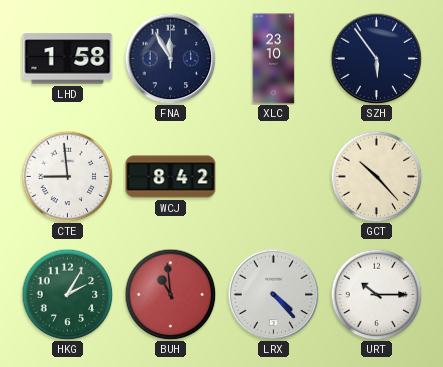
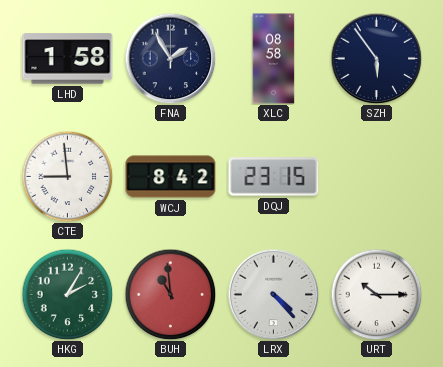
FNA: 11:55 -> 1:55 (170, 58)
XLC: 23:10 -> 08:58 (274, 59)
DQJ: none -> 23:15 (274, 177)
GCT: 10:23 -> none (376, 176)
